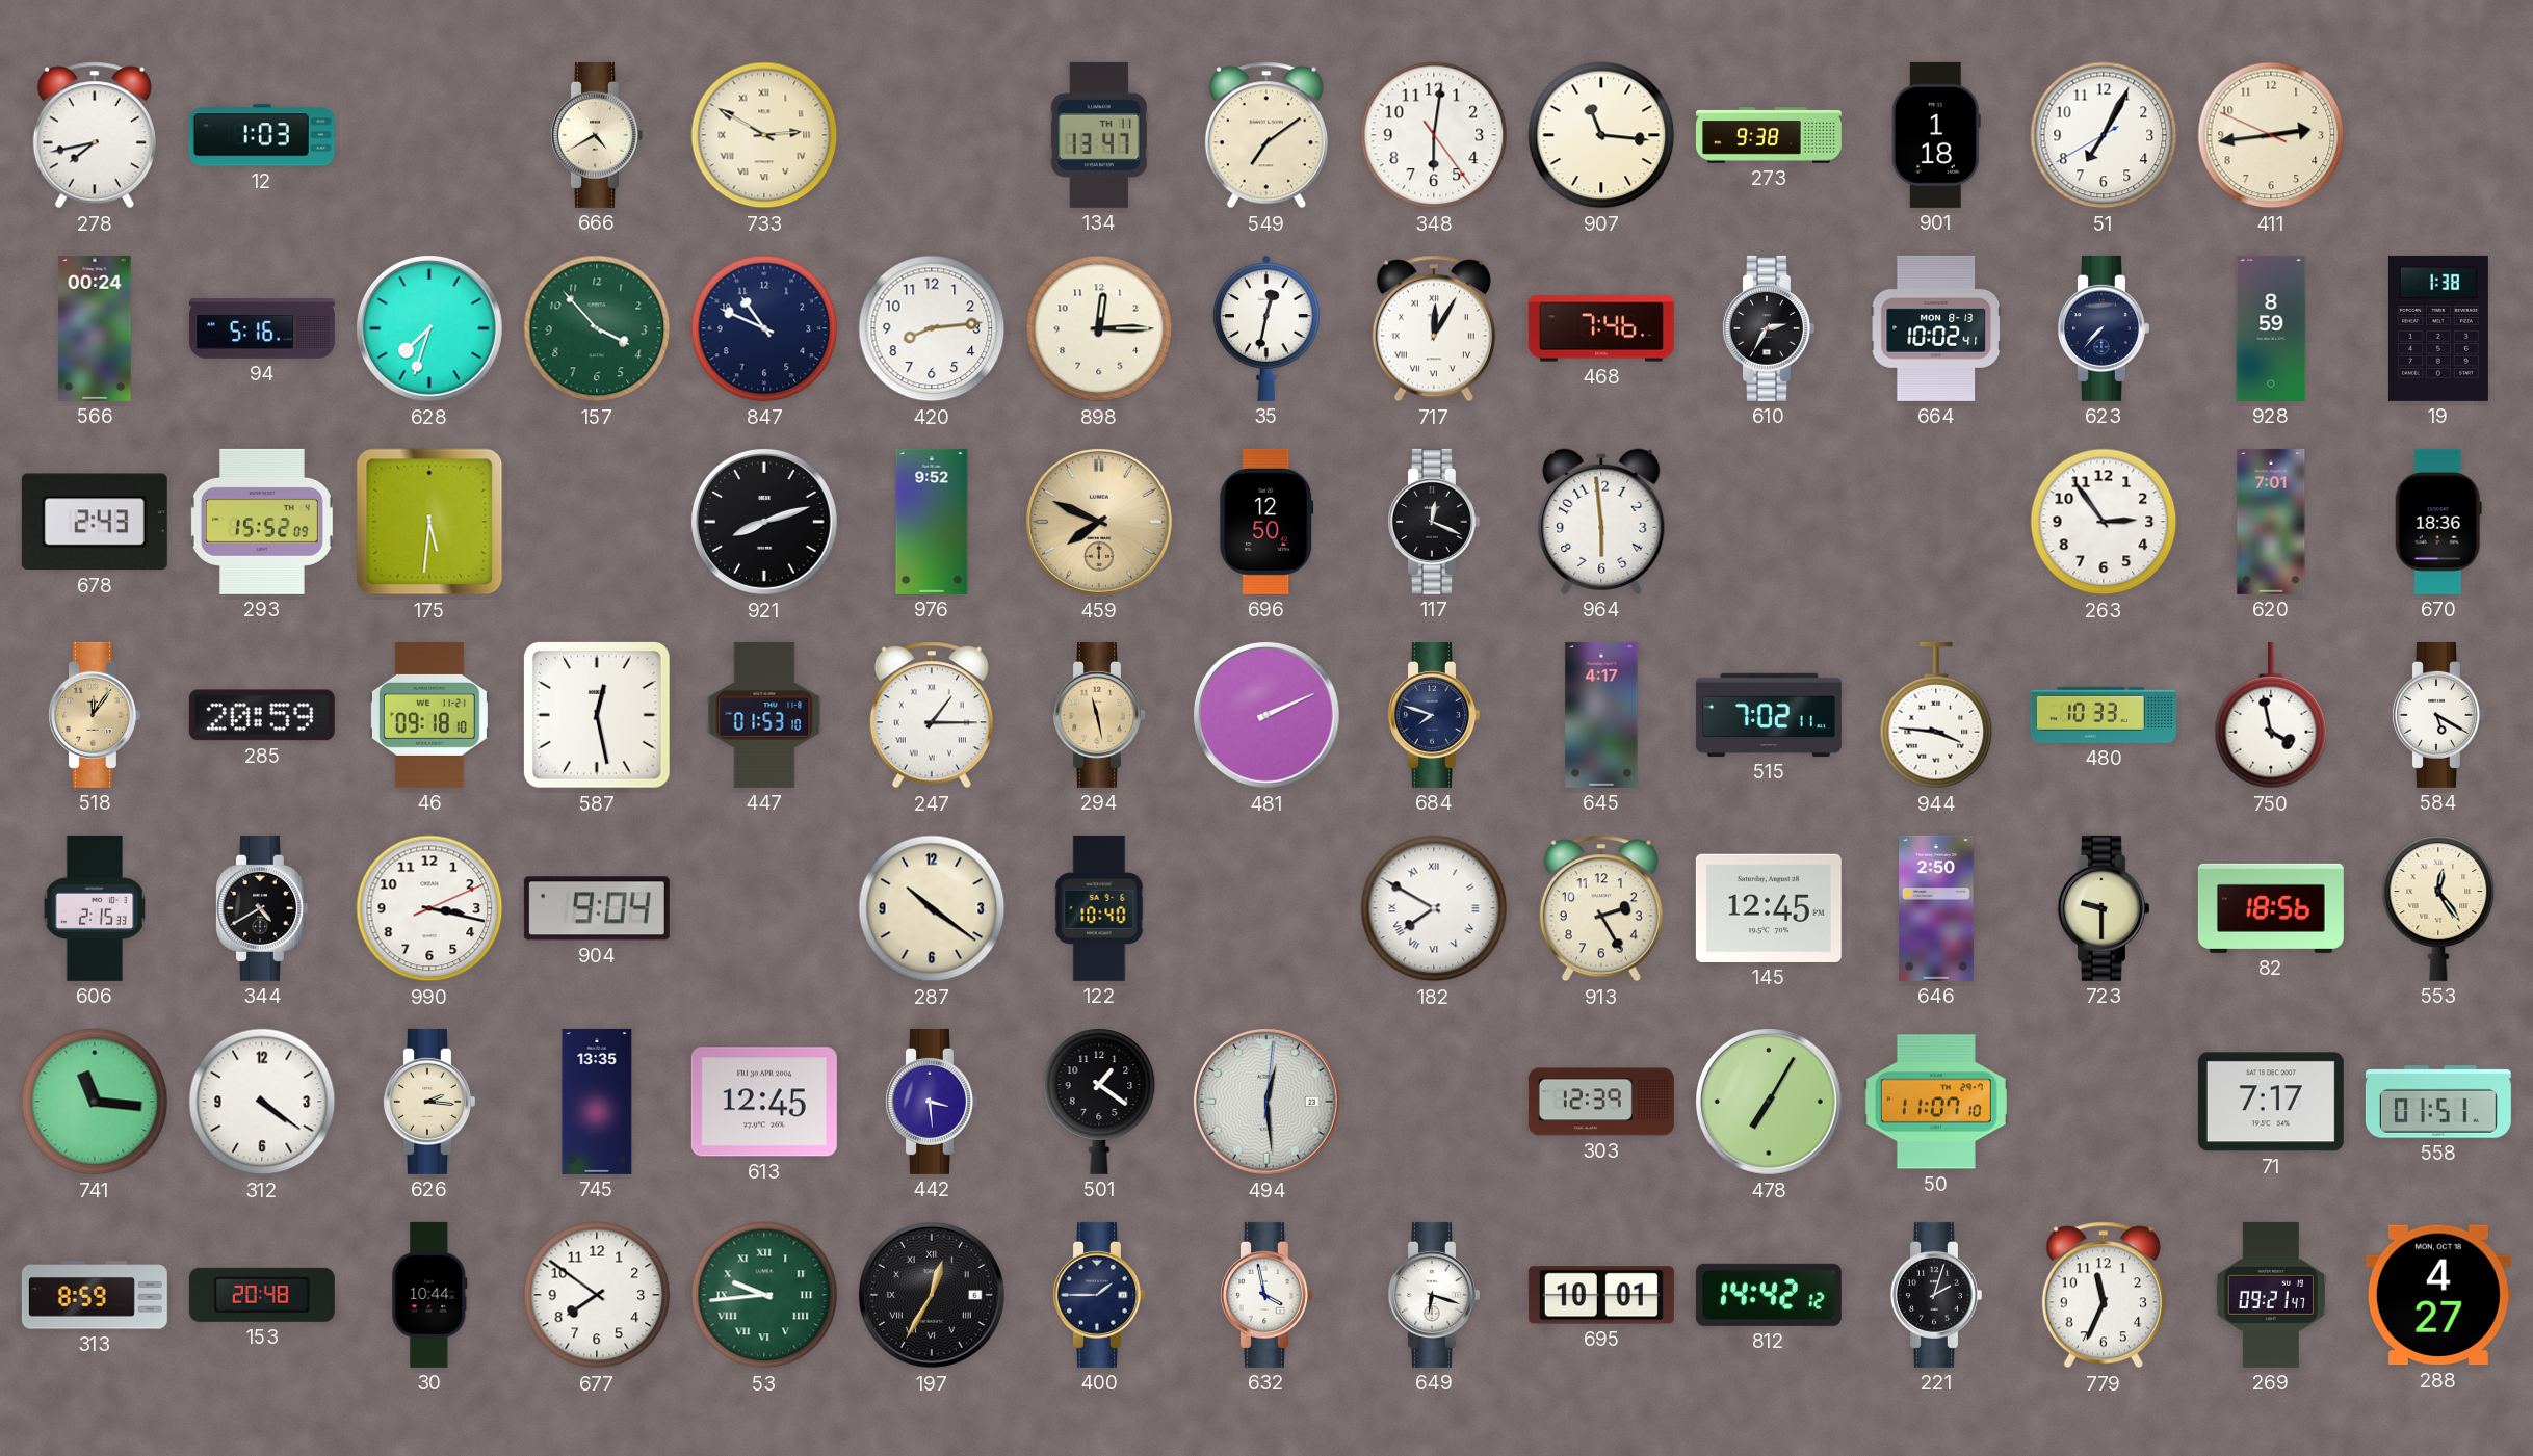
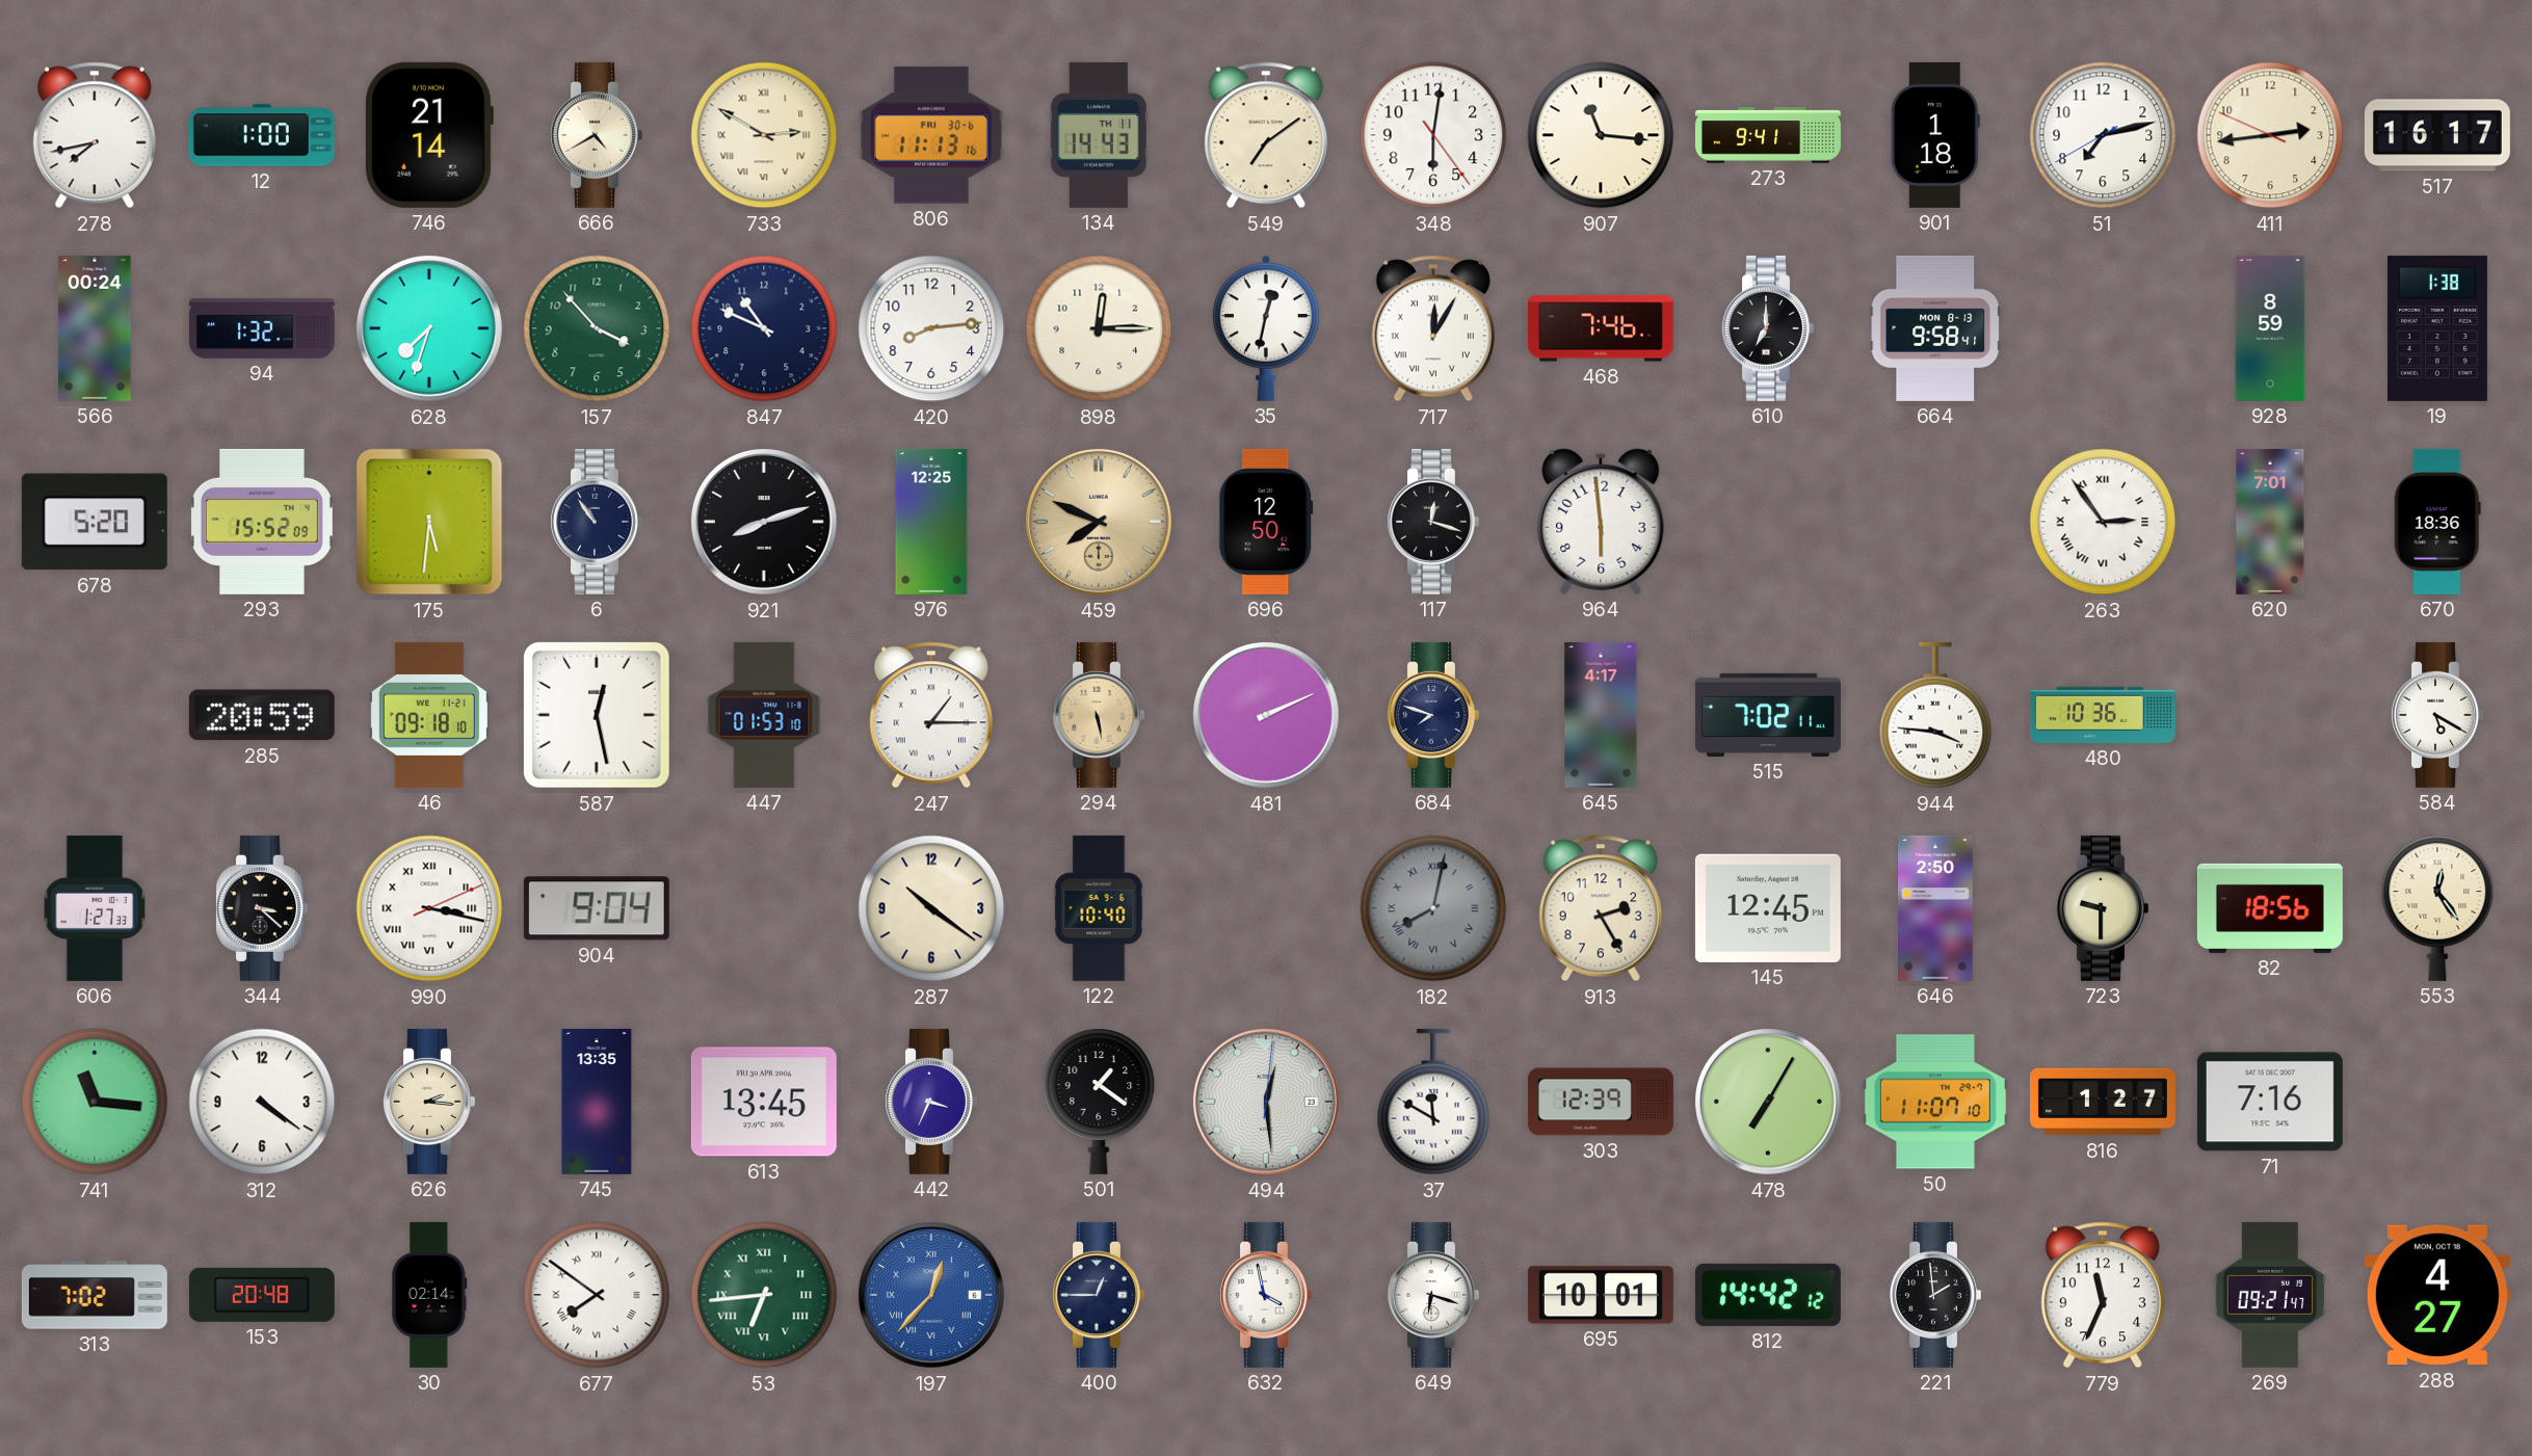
12: 1:03 -> 1:00 (262, 135)
746: none -> 21:14 (428, 135)
806: none -> 11:13 (931, 135)
134: 13:47 -> 14:43 (1099, 135)
273: 9:38 -> 9:41 (1768, 135)
51: 7:04 -> 7:12 (2103, 135)
517: none -> 16:17 (2437, 135)
94: 5:16 -> 1:32 (262, 328)
610: 2:35 -> 7:00 (1767, 328)
664: 10:02 -> 9:58 (1935, 328)
623: 7:37 -> none (2103, 328)
678: 2:43 -> 5:20 (95, 522)
6: none -> 10:54 (596, 522)
976: 9:52 -> 12:25 (931, 522)
117: 12:19 -> 12:18 (1432, 522)
263 numerals: Arabic -> Roman (2103, 522)
518: 12:06 -> none (94, 715)
294: 11:28 -> 5:28 (1098, 715)
480: 10:33 -> 10:36 (2103, 715)
750: 3:58 -> none (2271, 715)
606: 2:15 -> 1:27 (95, 908)
344: 4:40 -> 3:22 (261, 908)
990 numerals: Arabic -> Roman (429, 908)
182: 7:50 -> 8:02 (1433, 908)
182 dial: white -> grey (1433, 908)
613: 12:45 -> 13:45 (764, 1102)
442: 3:29 -> 3:34 (930, 1102)
37: none -> 11:50 (1433, 1102)
816: none -> 1:27 (2103, 1102)
71: 7:17 -> 7:16 (2270, 1102)
558: 01:51 -> none (2438, 1102)
313: 8:59 -> 7:02 (95, 1295)
30: 10:44 -> 02:14 (429, 1295)
677 numerals: Arabic -> Roman (597, 1295)
53: 9:44 -> 6:44 (764, 1295)
197: 12:35 -> 12:37 (931, 1295)
197 dial: black -> blue (931, 1295)
400: 1:45 -> 12:45 (1098, 1295)
221: 2:03 -> 1:59 (1934, 1295)
